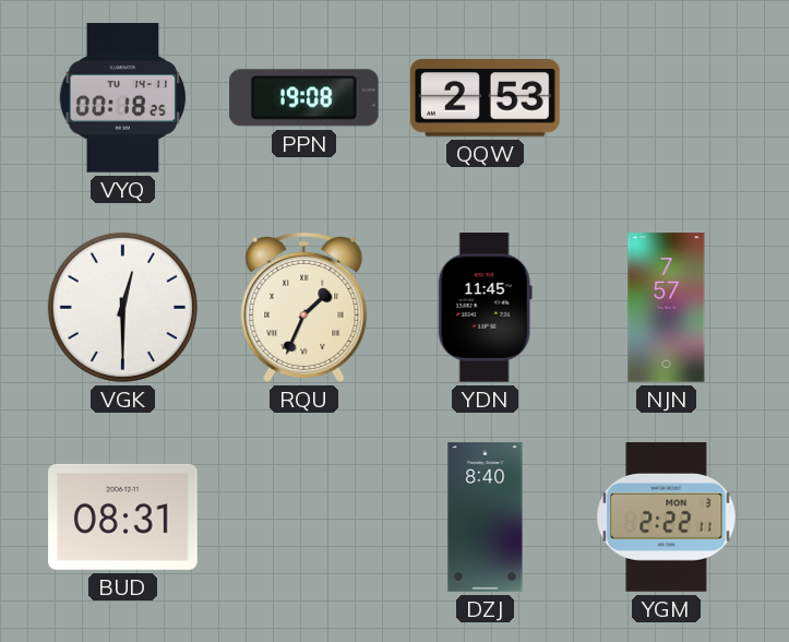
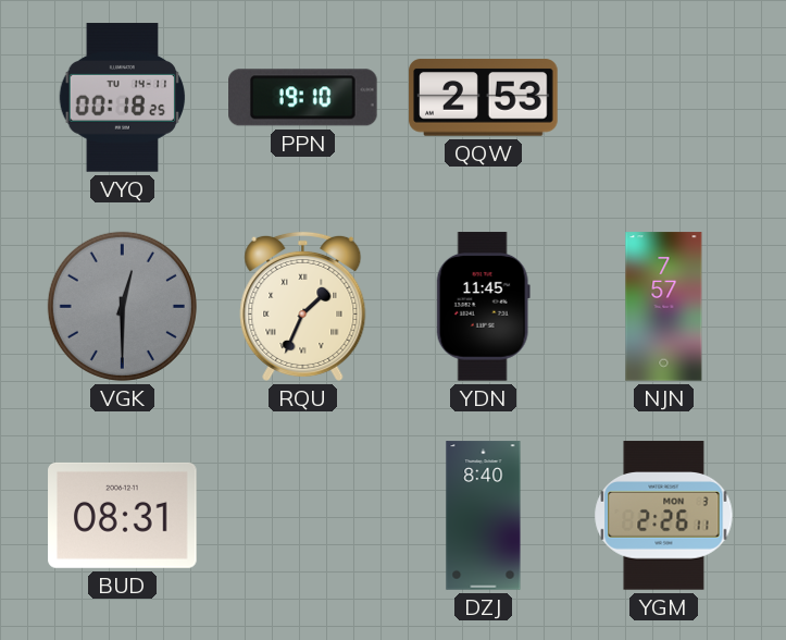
PPN: 19:08 -> 19:10 (303, 98)
VGK dial: white -> grey (122, 306)
YGM: 2:22 -> 2:26 (664, 516)
